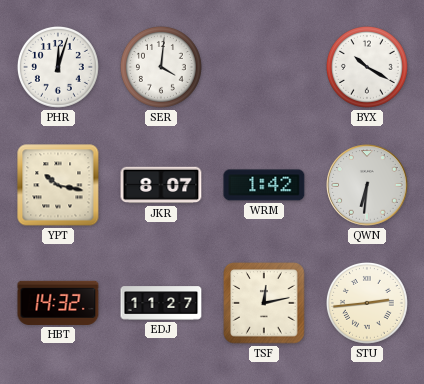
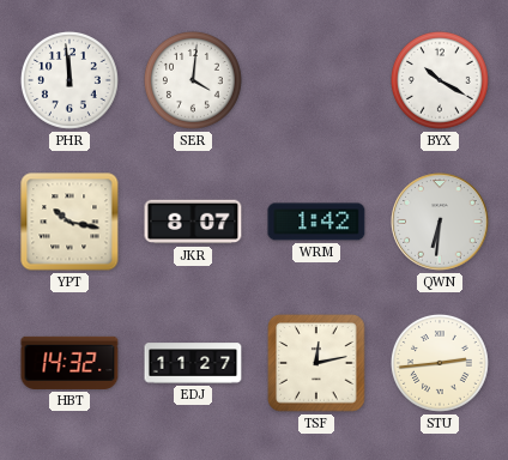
PHR: 12:03 -> 11:59 (69, 80)
